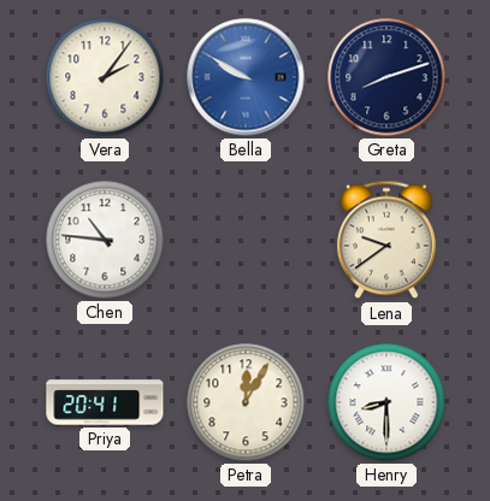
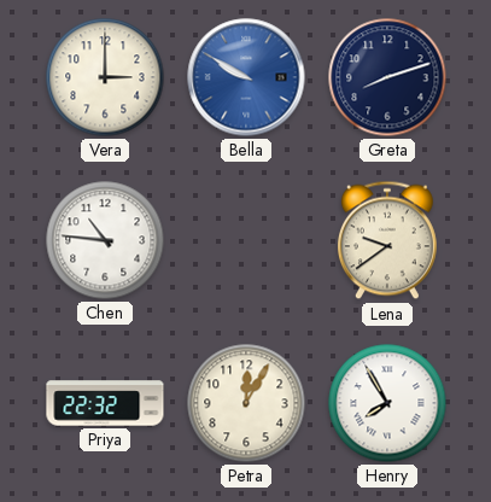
Vera: 2:06 -> 3:00 (105, 77)
Priya: 20:41 -> 22:32 (105, 403)
Henry: 8:30 -> 7:55 (387, 403)
